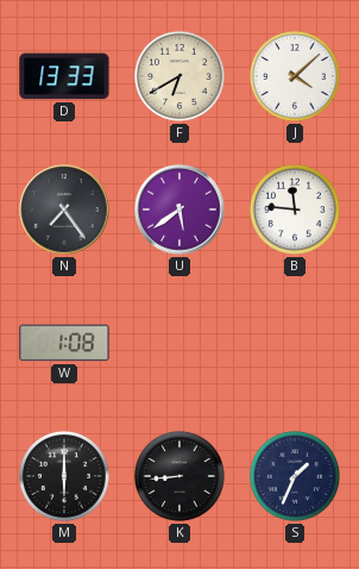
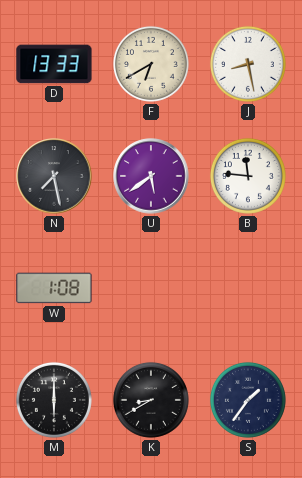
J: 4:08 -> 8:28 (248, 64)
N: 7:24 -> 7:28 (54, 176)
K: 8:44 -> 8:40 (151, 400)
S: 1:34 -> 1:36 (248, 400)
